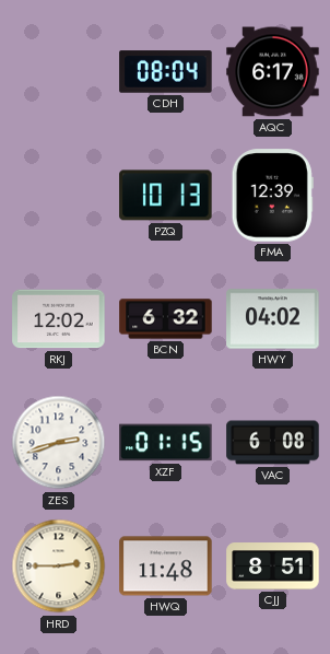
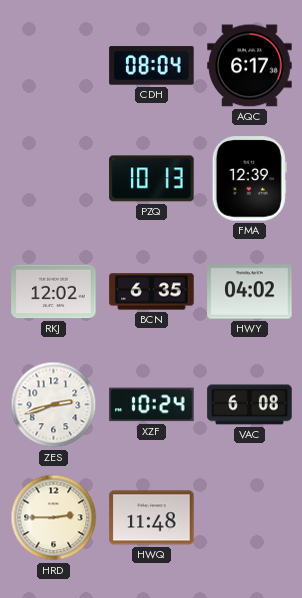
BCN: 6:32 -> 6:35 (152, 292)
XZF: 01:15 -> 10:24 (152, 405)
CJJ: 8:51 -> none (273, 567)
